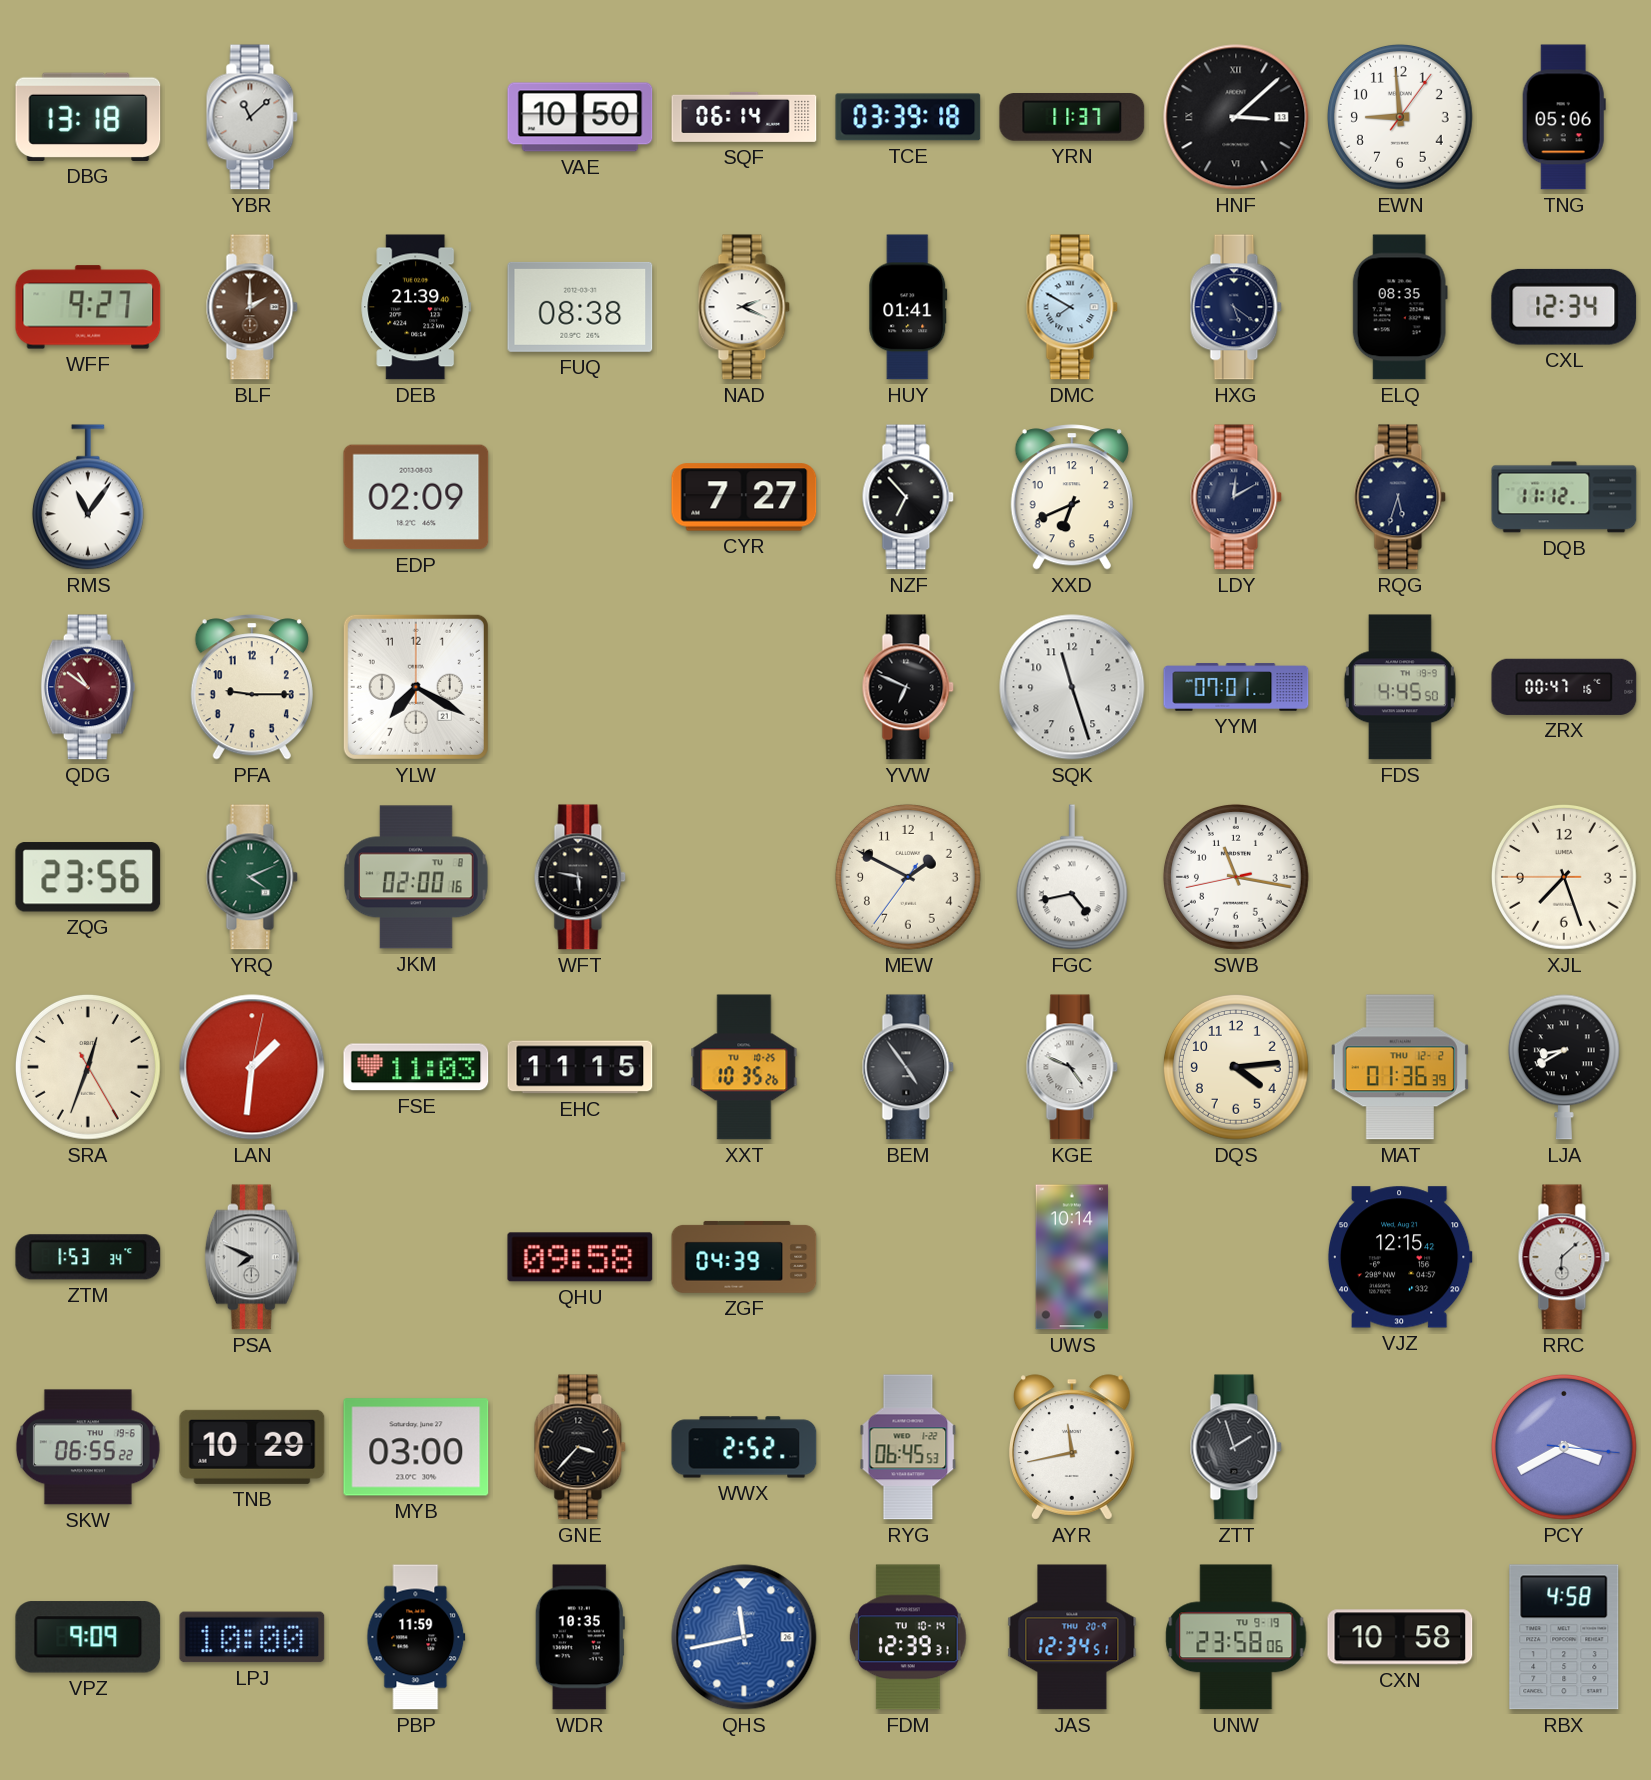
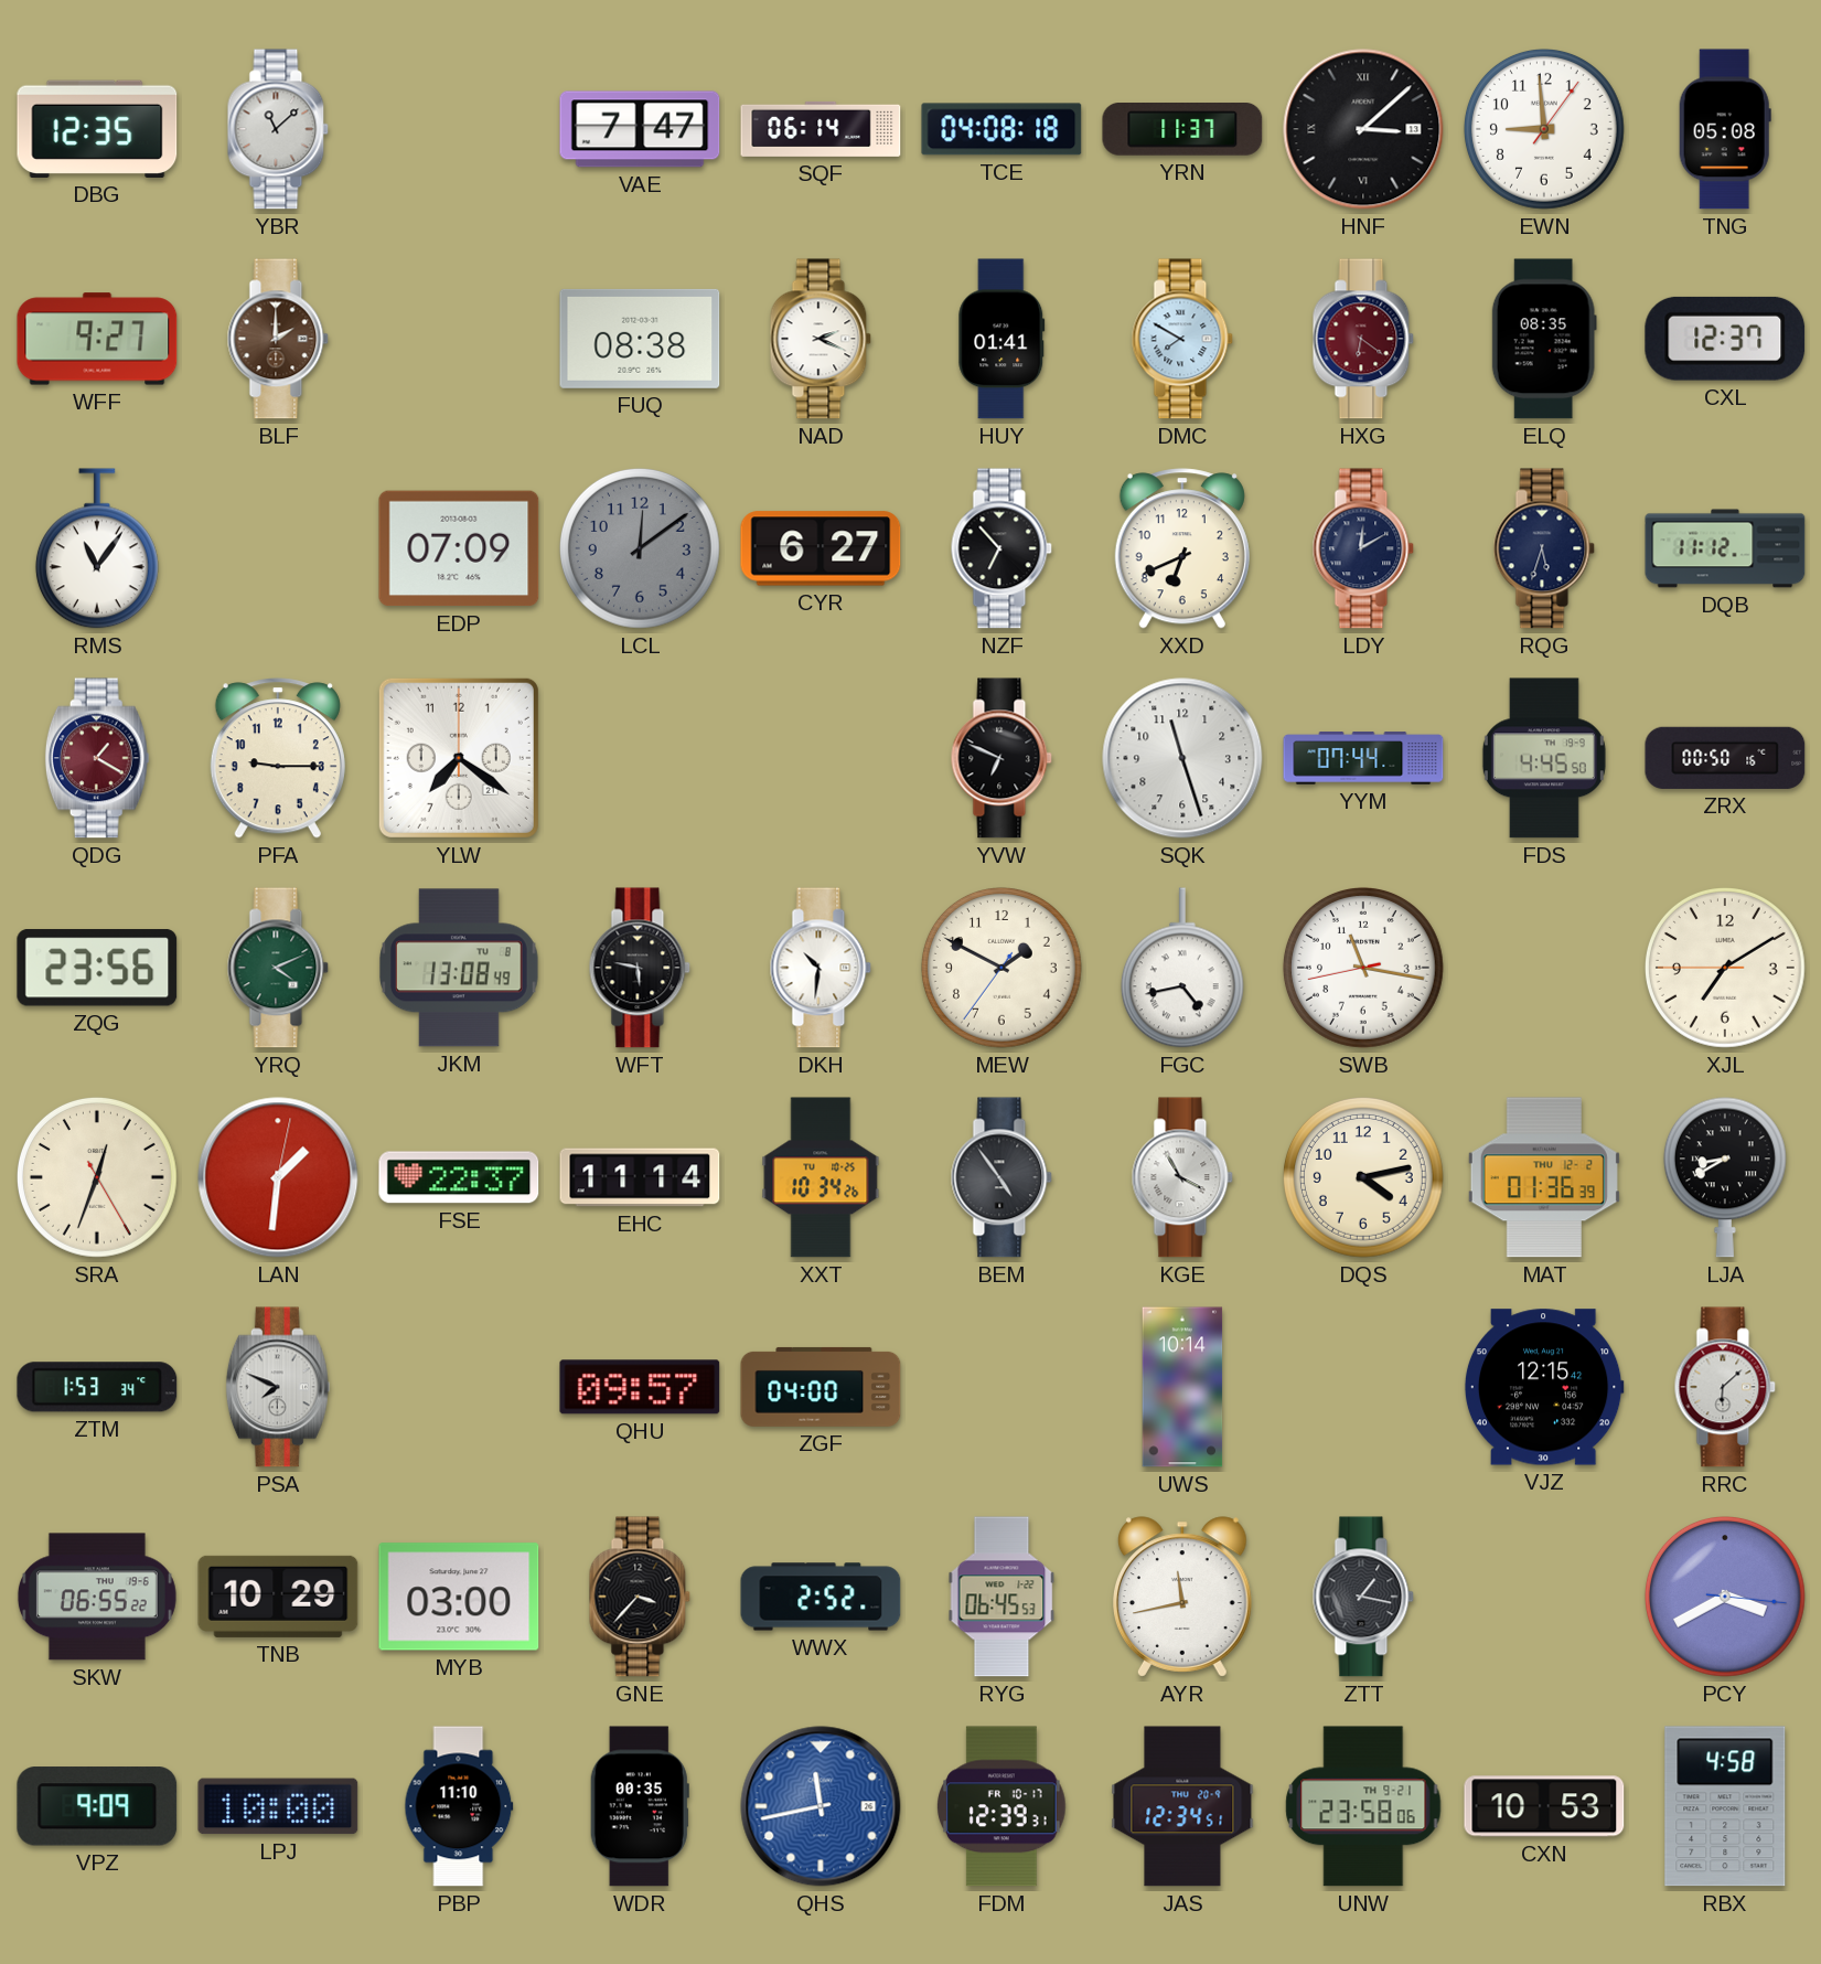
DBG: 13:18 -> 12:35 (97, 129)
VAE: 10:50 -> 7:47 (640, 129)
TCE: 03:39 -> 04:08 (1001, 129)
TNG: 05:06 -> 05:08 (1725, 129)
DEB: 21:39 -> none (416, 307)
HXG: 5:21 -> 6:21 (1363, 339)
HXG dial: navy -> burgundy (1363, 339)
CXL: 12:34 -> 12:37 (1725, 339)
EDP: 02:09 -> 07:09 (459, 548)
LCL: none -> 12:09 (640, 548)
CYR: 7:27 -> 6:27 (821, 548)
QDG: 10:51 -> 1:20 (97, 758)
YLW: 7:20 -> 7:21 (459, 758)
YYM: 07:01 -> 07:44 (1363, 758)
ZRX: 00:47 -> 00:50 (1725, 758)
JKM: 02:00 -> 13:08 (460, 968)
DKH: none -> 10:31 (821, 968)
XJL: 7:26 -> 7:09 (1725, 968)
FSE: 11:03 -> 22:37 (459, 1177)
EHC: 11:15 -> 11:14 (640, 1177)
XXT: 10:35 -> 10:34 (821, 1177)
KGE: 4:49 -> 3:55 (1182, 1177)
DQS: 4:14 -> 4:13 (1363, 1177)
QHU: 09:58 -> 09:57 (640, 1387)
ZGF: 04:39 -> 04:00 (821, 1387)
ZTT: 1:57 -> 1:17 (1363, 1597)
PBP: 11:59 -> 11:10 (459, 1806)
WDR: 10:35 -> 00:35 (640, 1806)
FDM date: TU 10-14 -> FR 10-17 (1003, 1806)
UNW date: TU 9-19 -> TH 9-21 (1363, 1806)
CXN: 10:58 -> 10:53 (1544, 1806)
